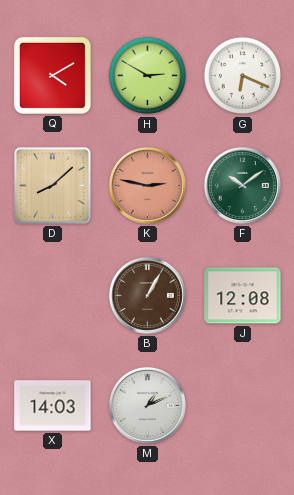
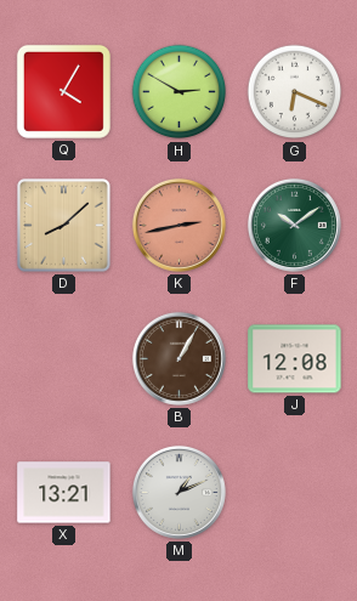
Q: 4:10 -> 4:05 (63, 91)
K: 2:47 -> 2:43 (178, 225)
X: 14:03 -> 13:21 (64, 493)
